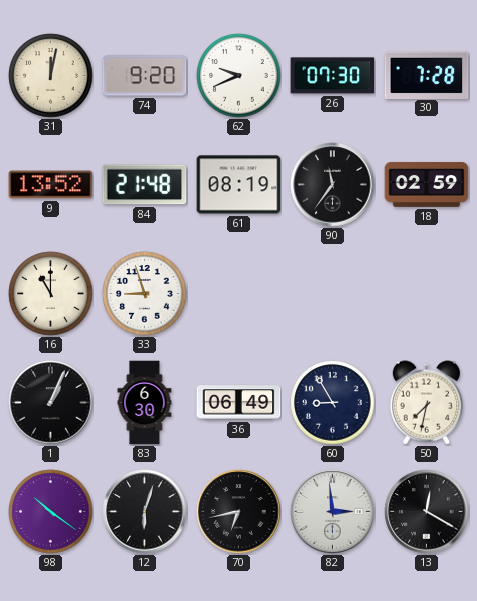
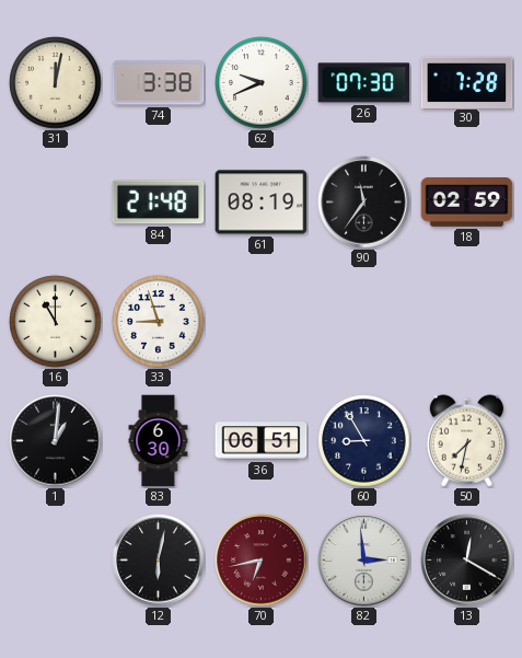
74: 9:20 -> 3:38 (159, 83)
9: 13:52 -> none (51, 185)
1: 1:04 -> 1:01 (56, 441)
36: 06:49 -> 06:51 (262, 441)
98: 10:21 -> none (51, 512)
12: 6:03 -> 6:02 (159, 561)
70 dial: black -> burgundy (262, 561)
